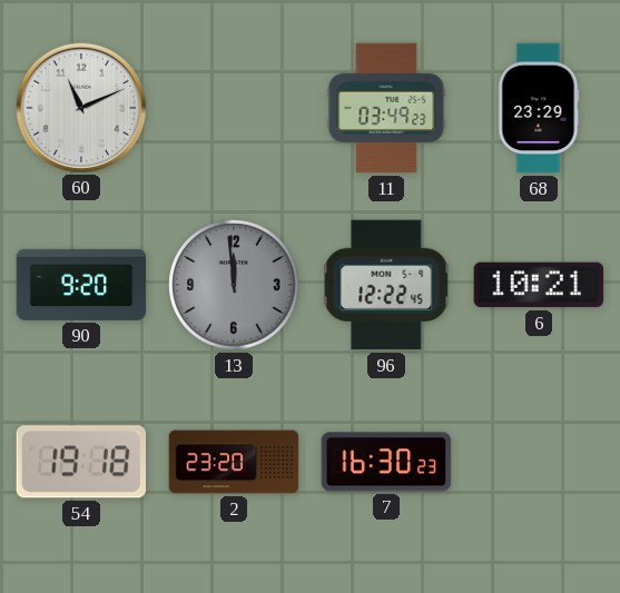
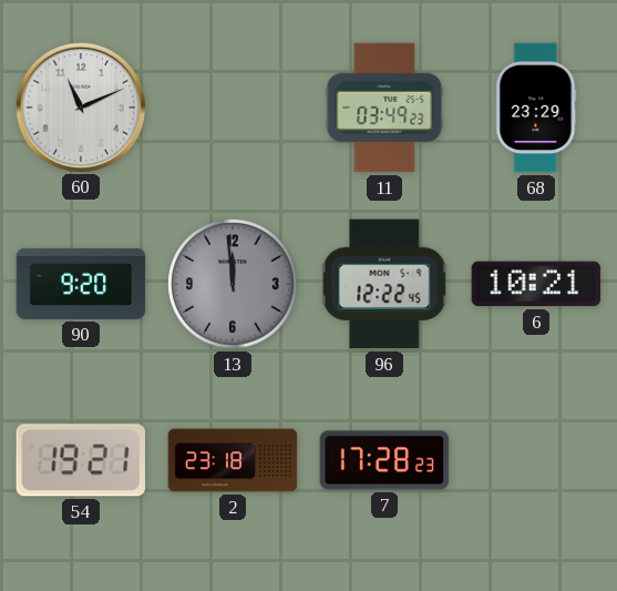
54: 19:18 -> 19:21 (80, 460)
2: 23:20 -> 23:18 (233, 460)
7: 16:30 -> 17:28 (384, 460)
